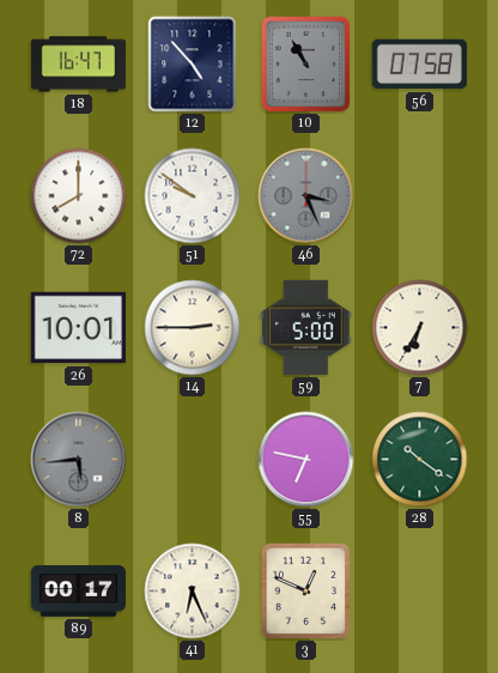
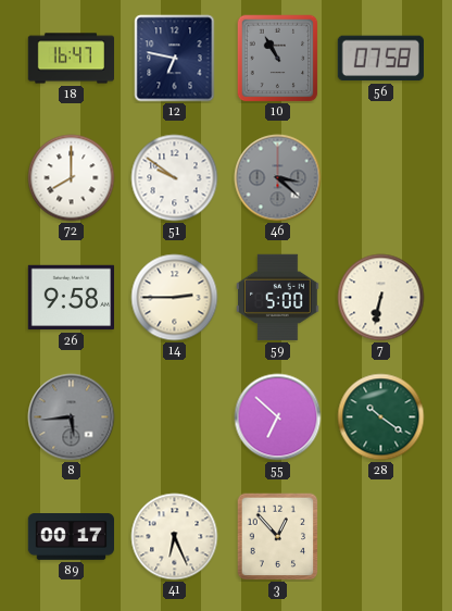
12: 4:53 -> 6:47 (175, 59)
46: 3:26 -> 3:22 (278, 178)
26: 10:01 -> 9:58 (71, 298)
7: 6:35 -> 6:32 (381, 298)
55: 6:47 -> 6:52 (278, 417)
3: 12:49 -> 12:53 (278, 537)
